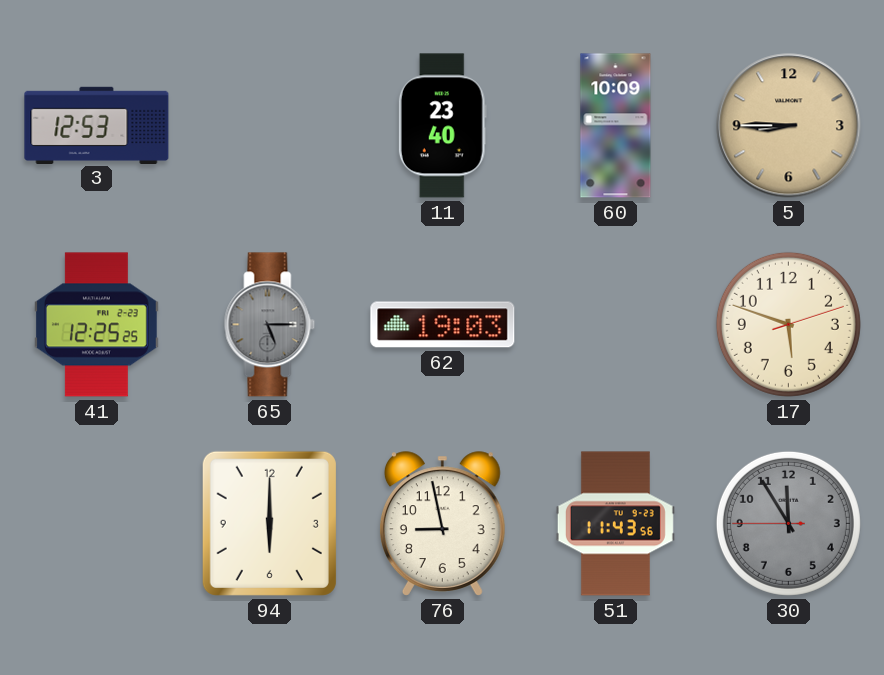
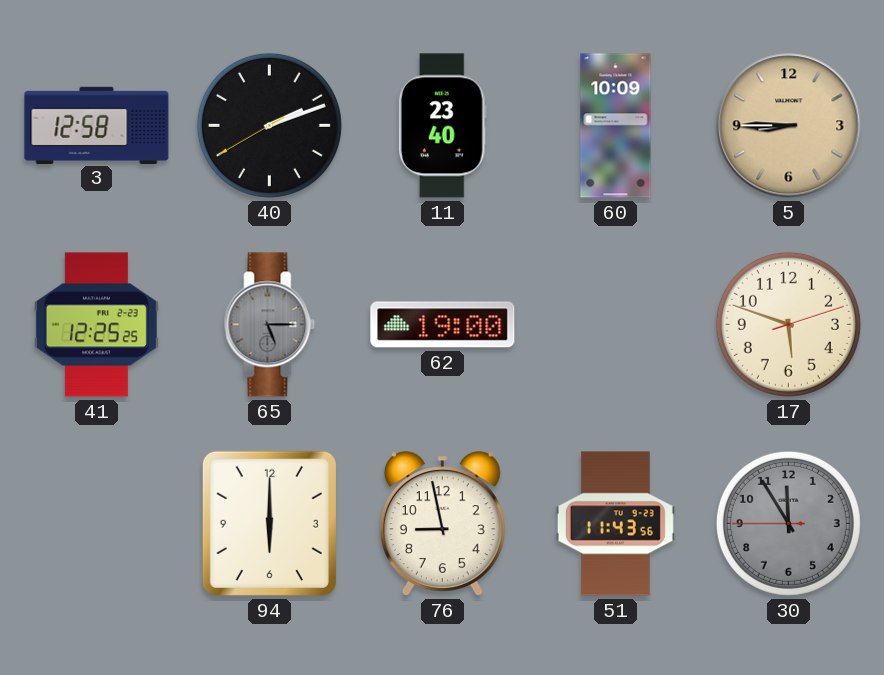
3: 12:53 -> 12:58 (97, 125)
40: none -> 2:11 (269, 125)
62: 19:03 -> 19:00 (443, 325)
